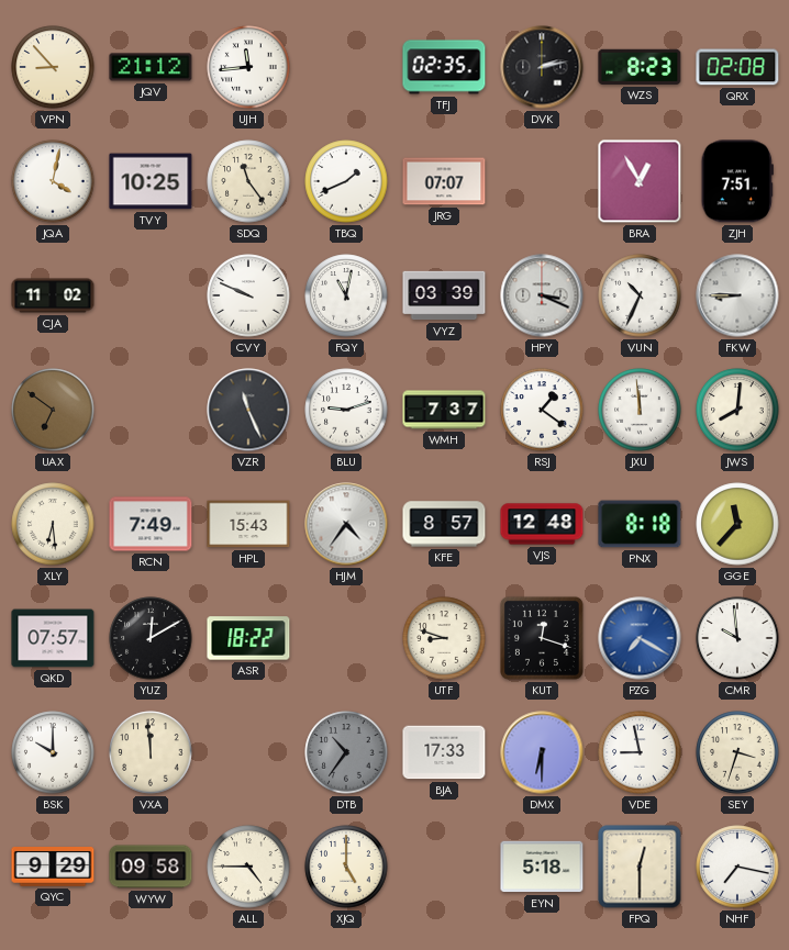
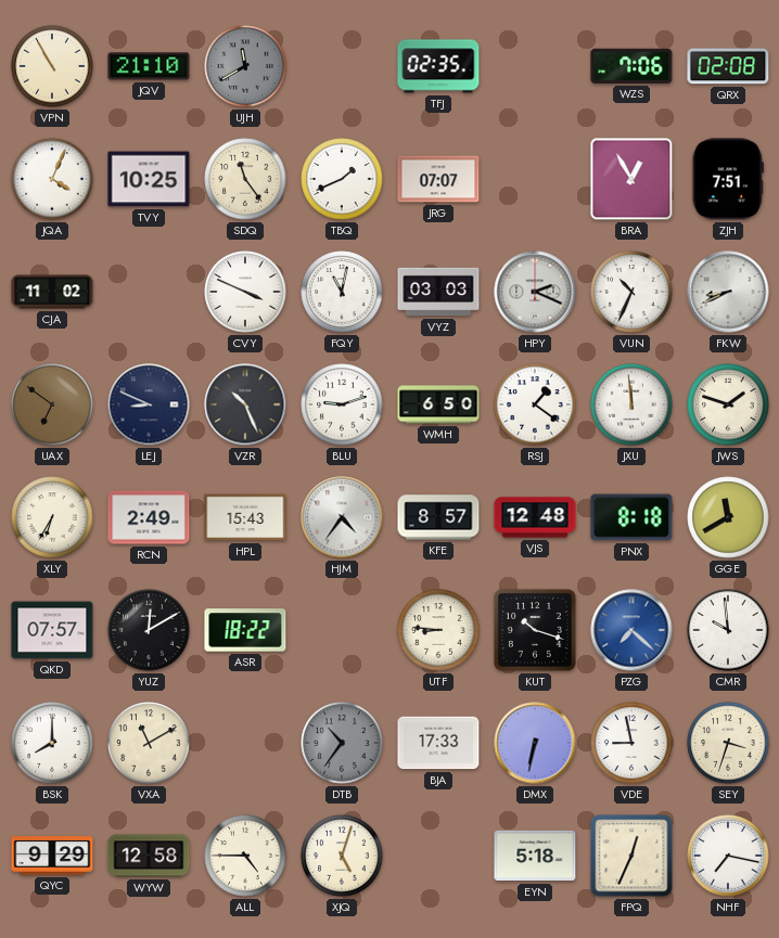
VPN: 8:53 -> 10:55 (52, 66)
JQV: 21:12 -> 21:10 (149, 66)
UJH: 11:44 -> 11:40 (245, 66)
UJH dial: white -> grey (245, 66)
DVK: 2:13 -> none (542, 67)
WZS: 8:23 -> 7:06 (631, 66)
JQA: 4:02 -> 4:04 (52, 179)
CVY: 9:49 -> 3:49 (245, 292)
VYZ: 03:39 -> 03:03 (438, 292)
HPY: 3:19 -> 2:19 (535, 292)
FKW: 8:45 -> 8:41 (728, 292)
LEJ: none -> 8:49 (149, 404)
VZR: 11:26 -> 10:26 (245, 404)
WMH: 7:37 -> 6:50 (438, 404)
JWS: 8:01 -> 1:48 (728, 404)
XLY: 6:29 -> 6:35 (52, 517)
RCN: 7:49 -> 2:49 (149, 517)
GGE: 11:37 -> 11:40 (728, 517)
UTF: 8:48 -> 8:46 (438, 630)
KUT: 12:18 -> 10:18 (535, 630)
PZG: 7:20 -> 7:22 (631, 630)
BSK: 10:00 -> 8:00 (52, 743)
VXA: 11:59 -> 11:10 (149, 743)
DMX: 6:30 -> 6:32 (535, 743)
WYW: 09:58 -> 12:58 (149, 856)
XJQ: 5:00 -> 5:03 (342, 856)
FPQ: 12:30 -> 12:34 (631, 856)
